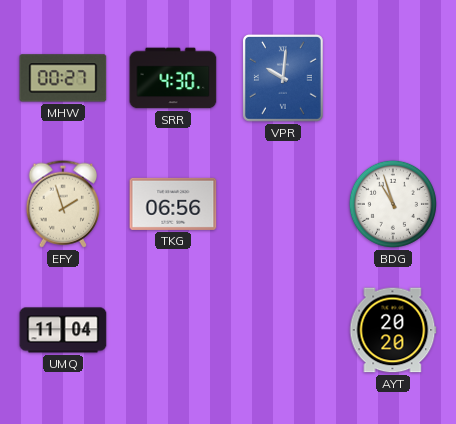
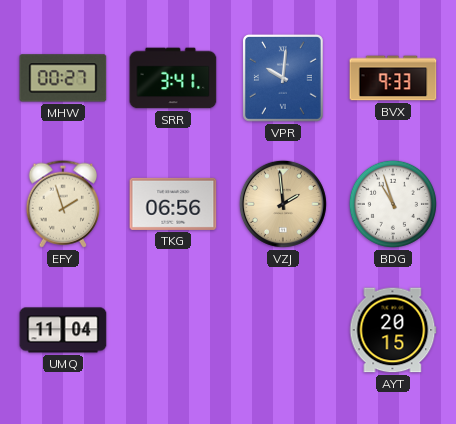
SRR: 4:30 -> 3:41 (173, 78)
BVX: none -> 9:33 (393, 78)
VZJ: none -> 1:59 (283, 204)
AYT: 20:20 -> 20:15 (393, 330)
